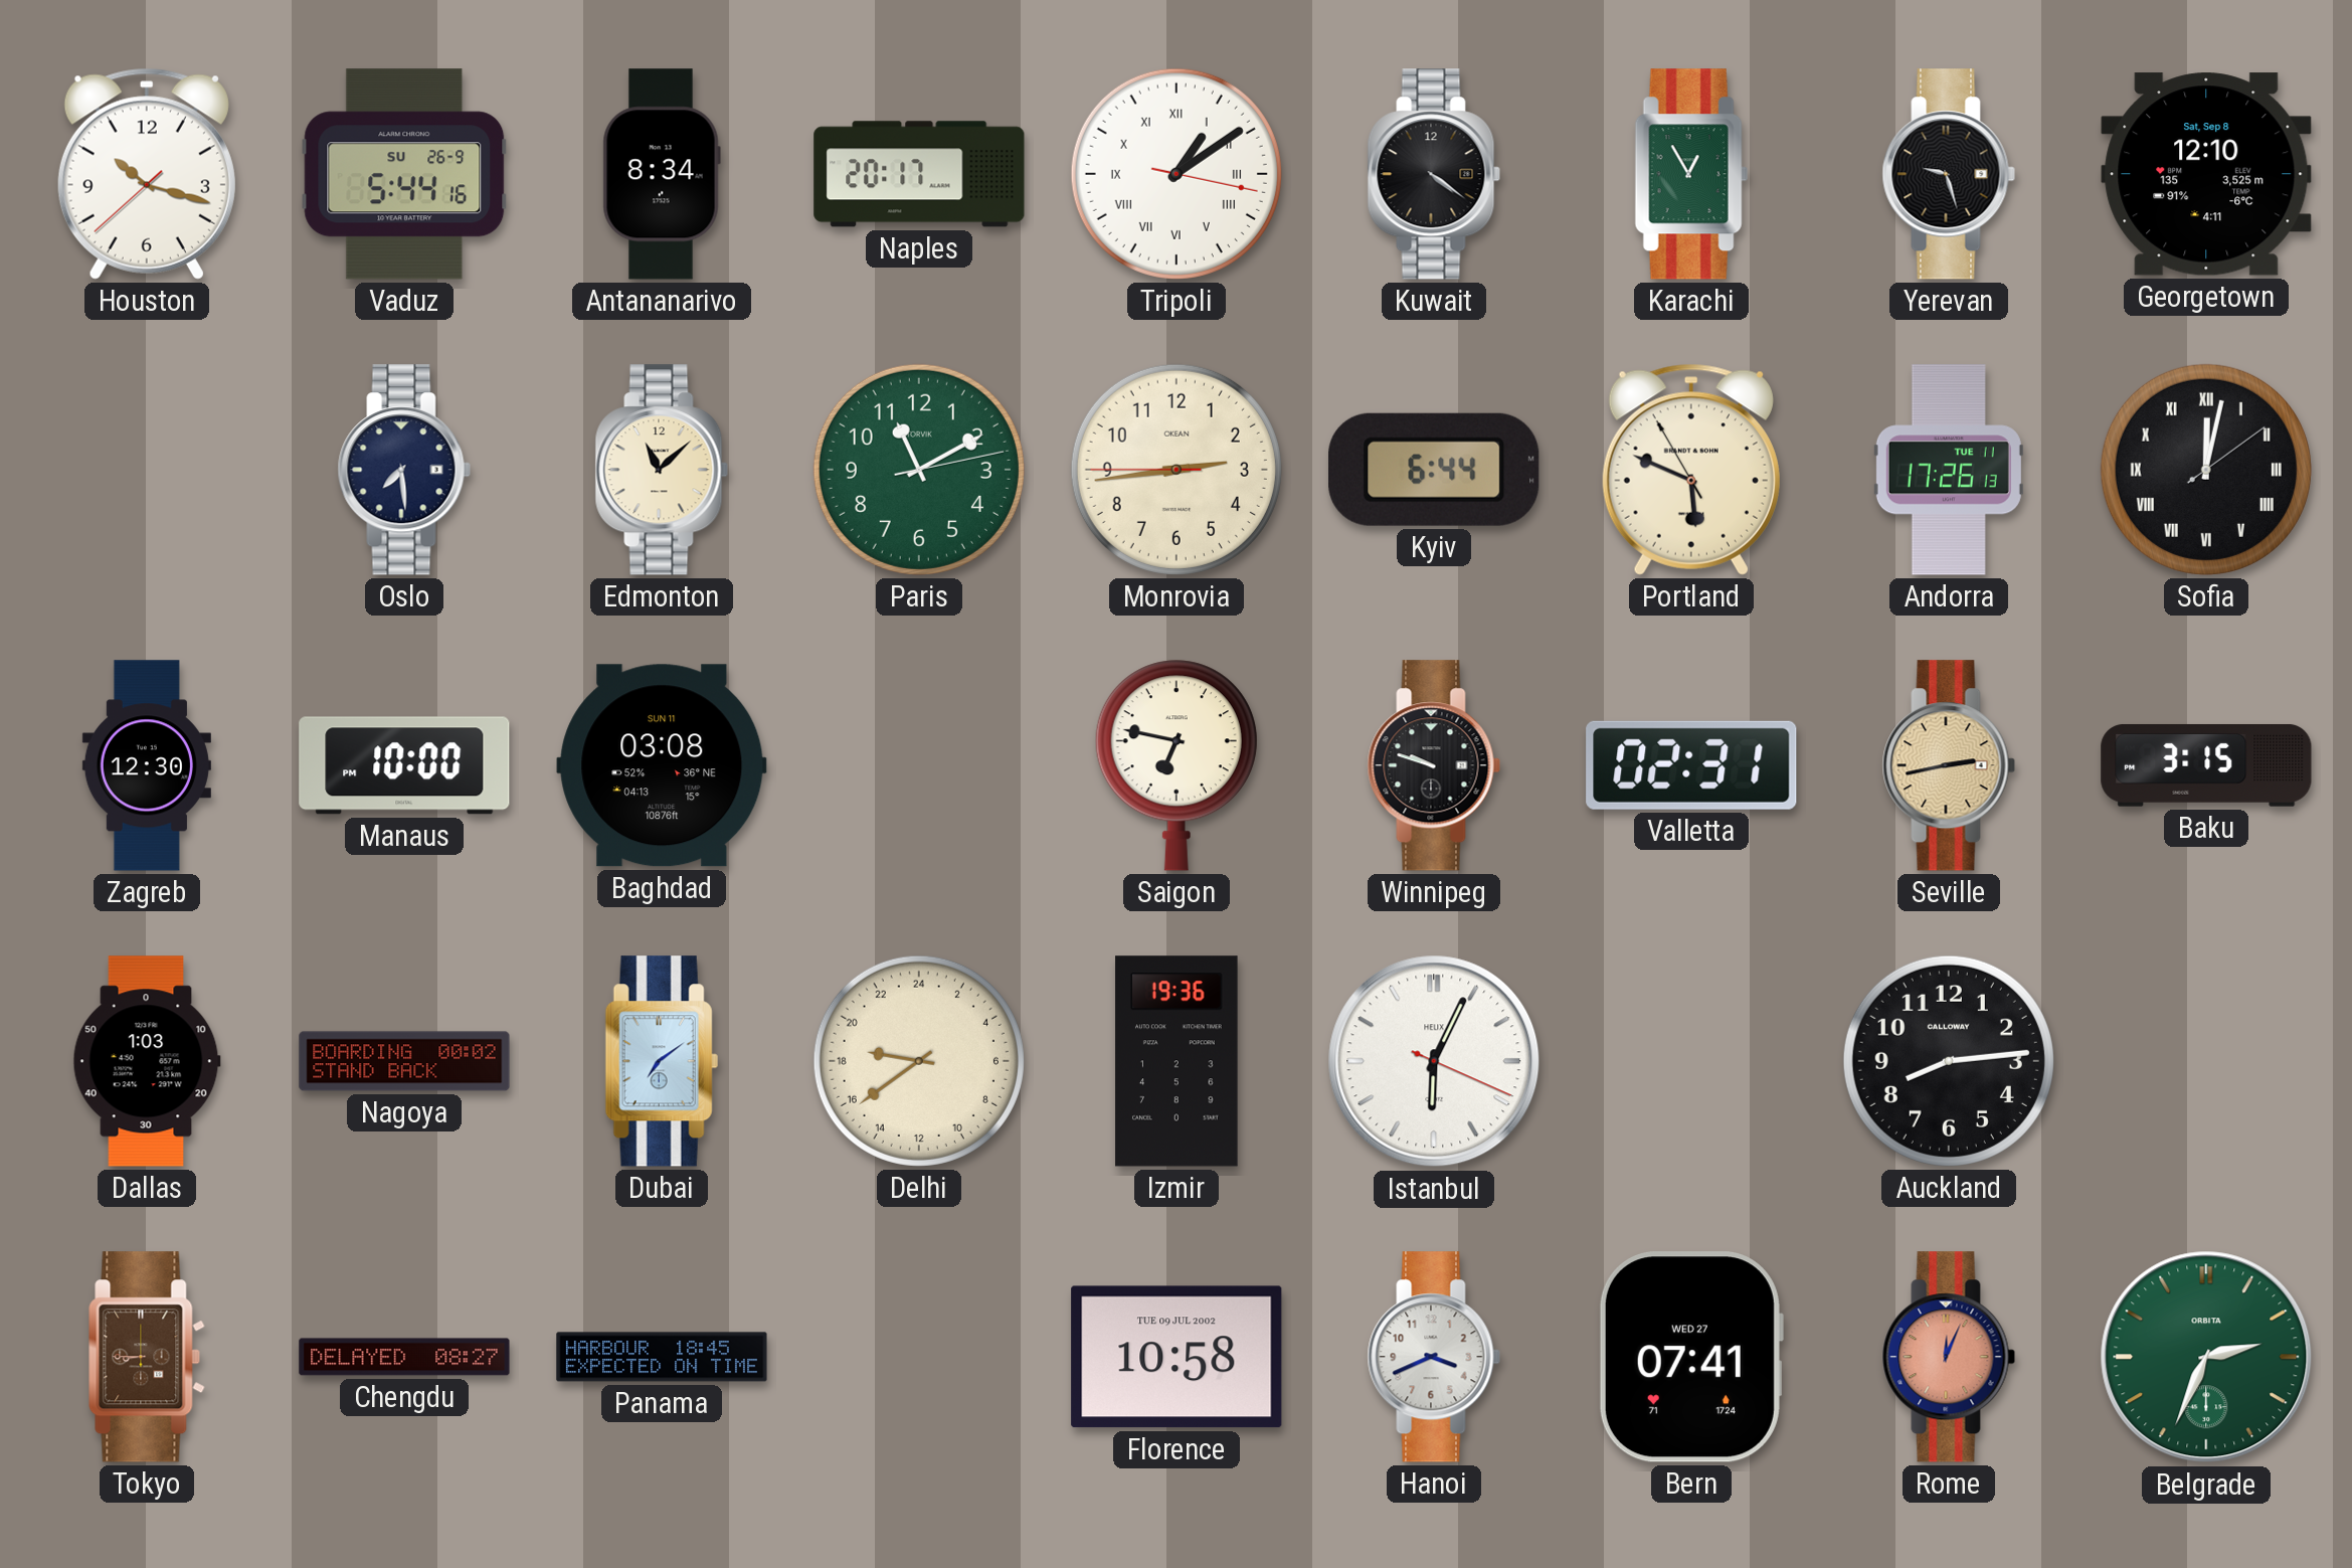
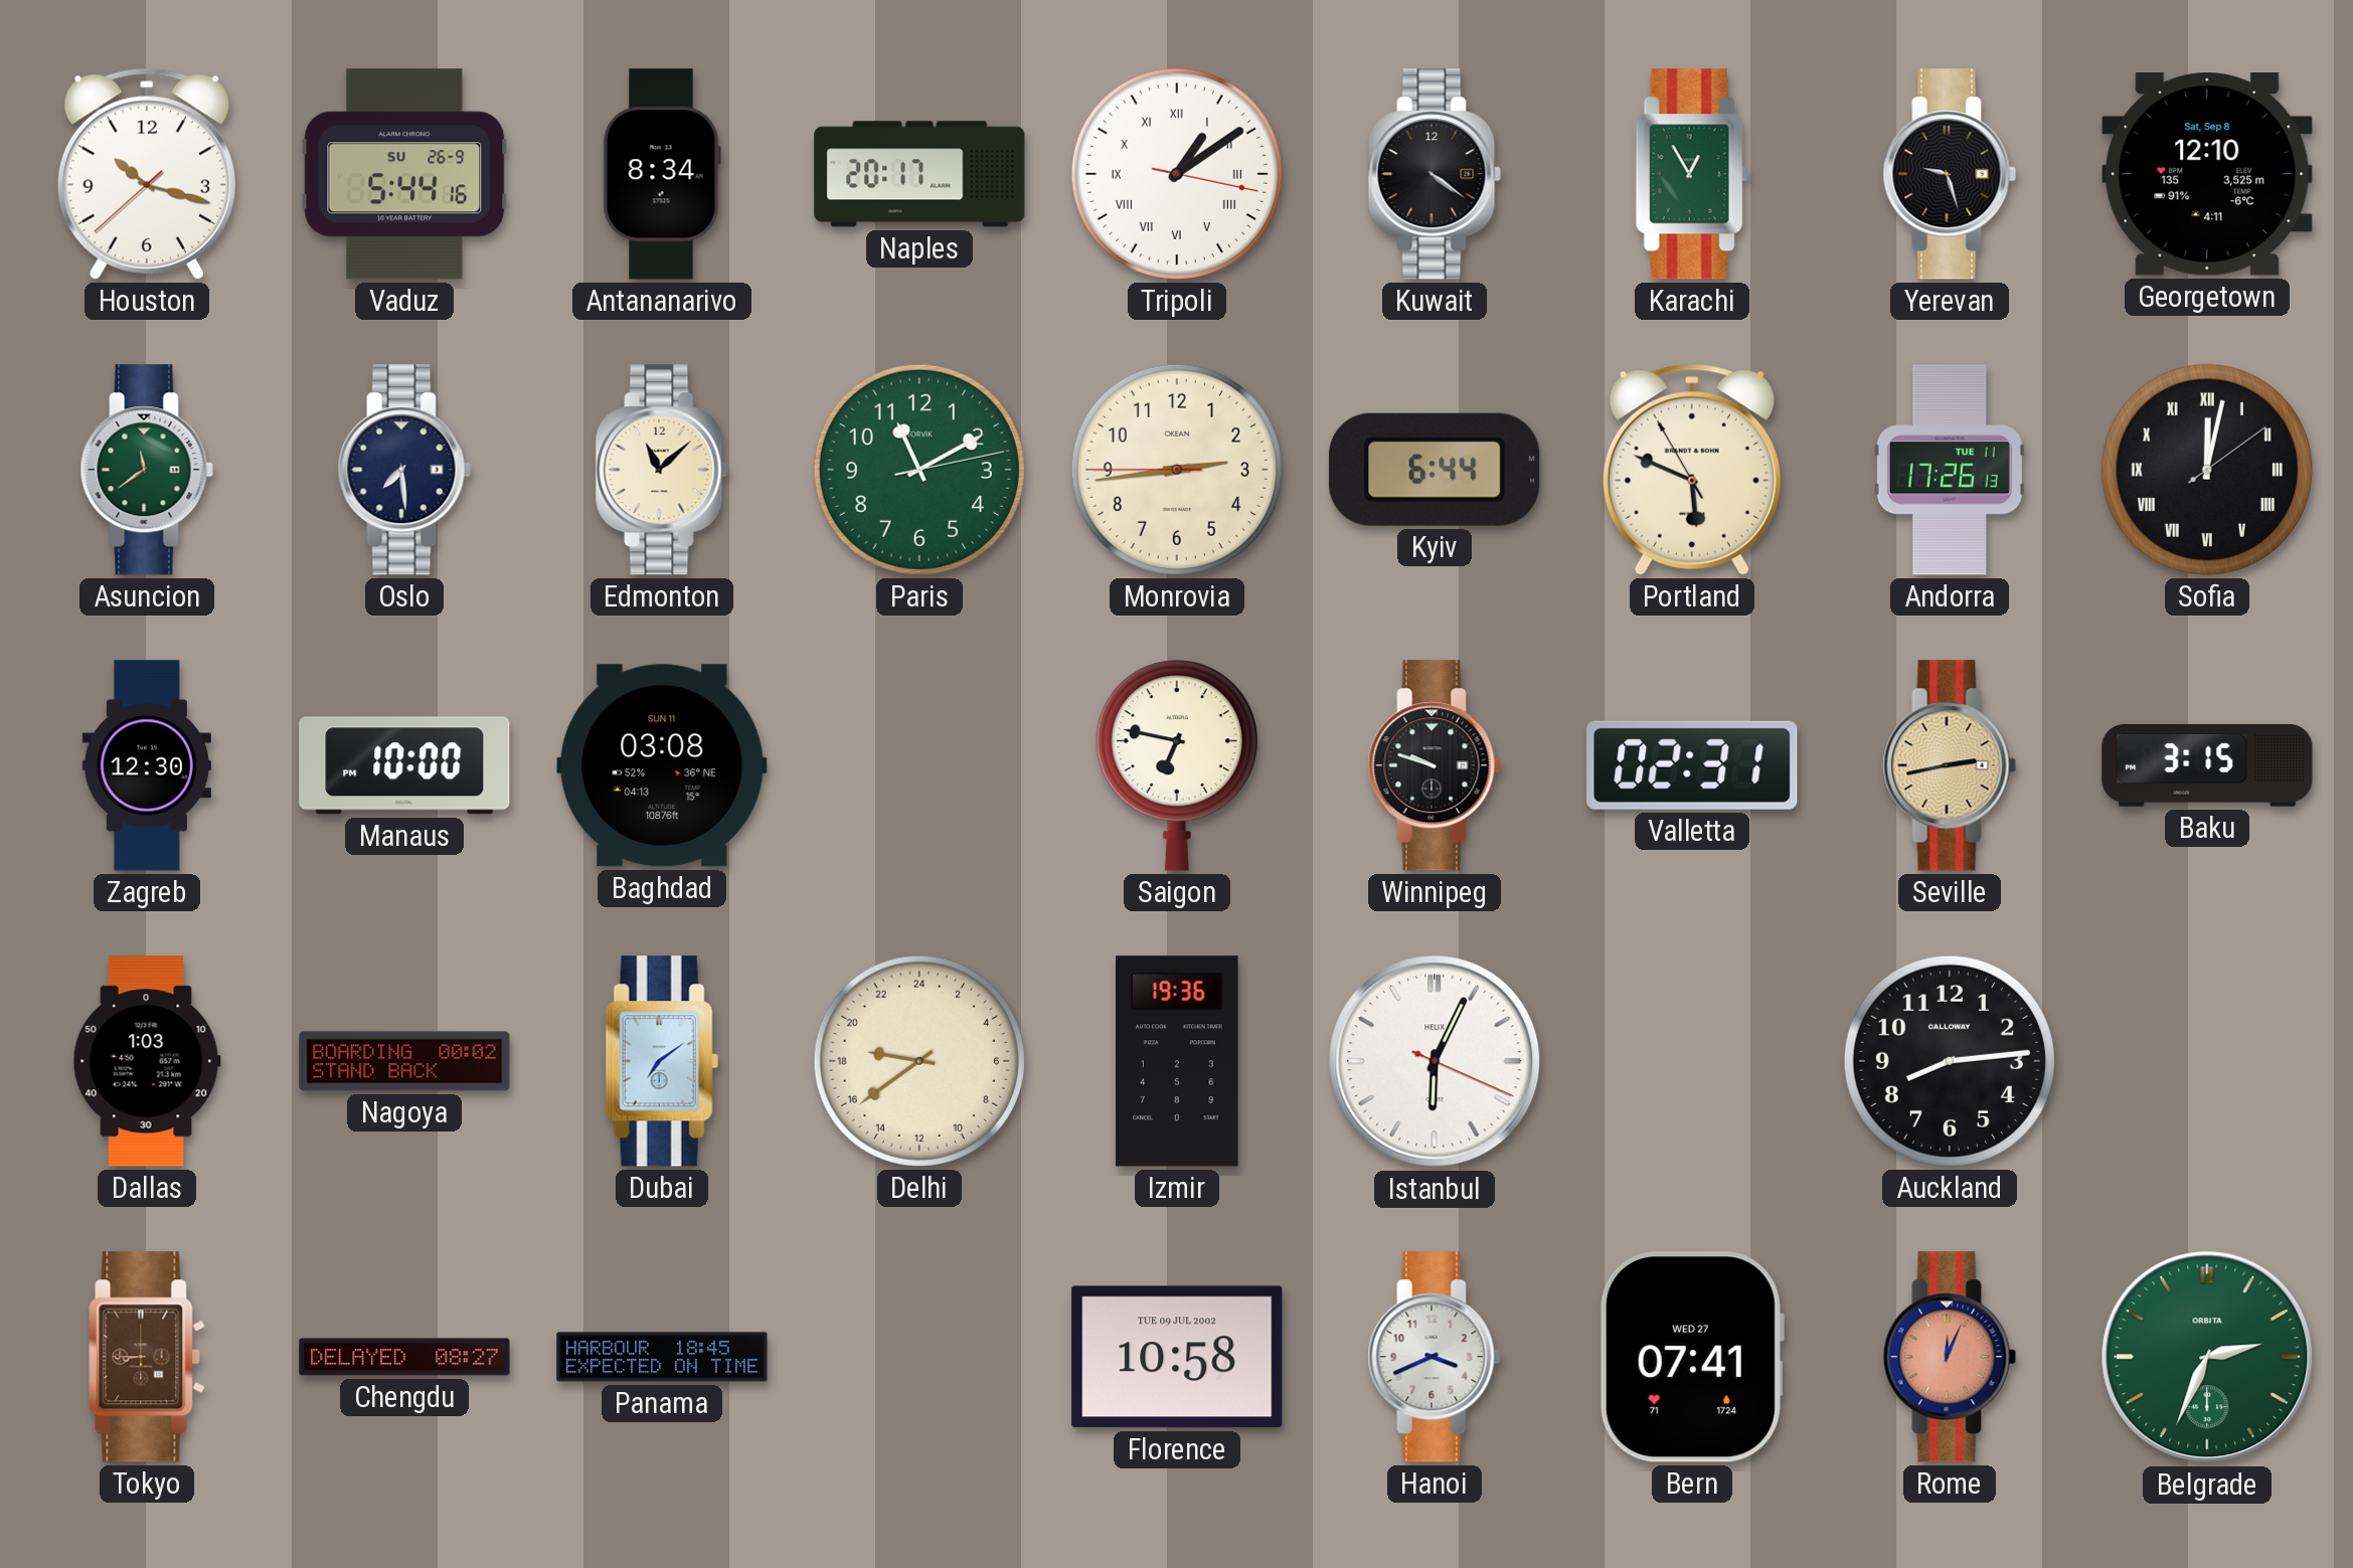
Asuncion: none -> 11:39 (147, 470)
